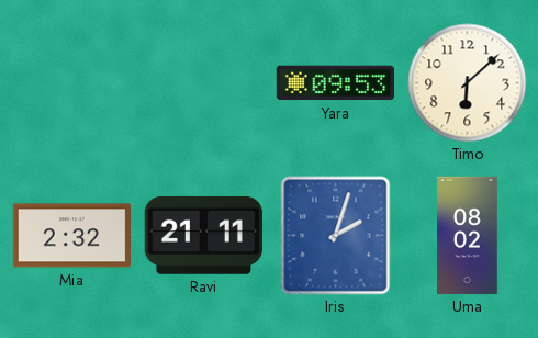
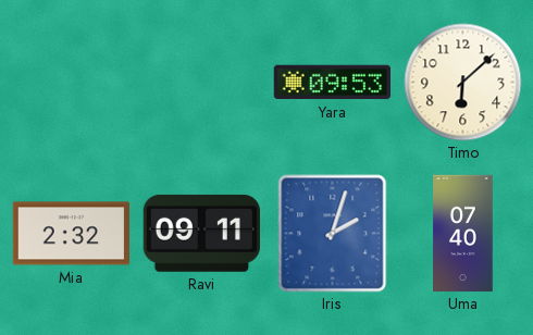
Ravi: 21:11 -> 09:11 (201, 233)
Uma: 08:02 -> 07:40 (463, 234)
